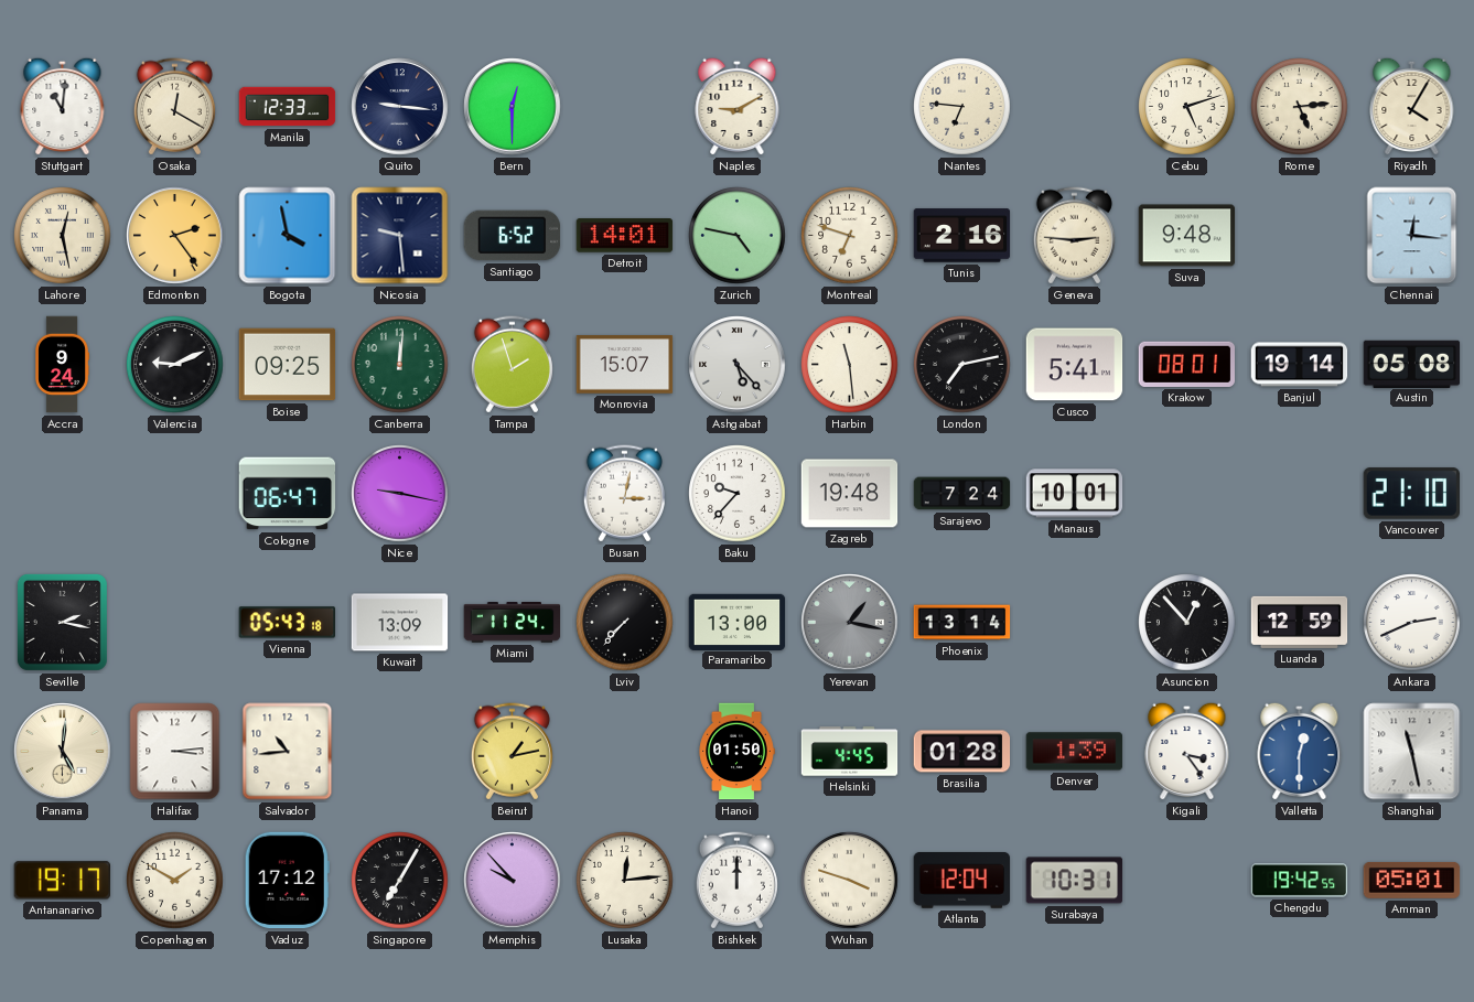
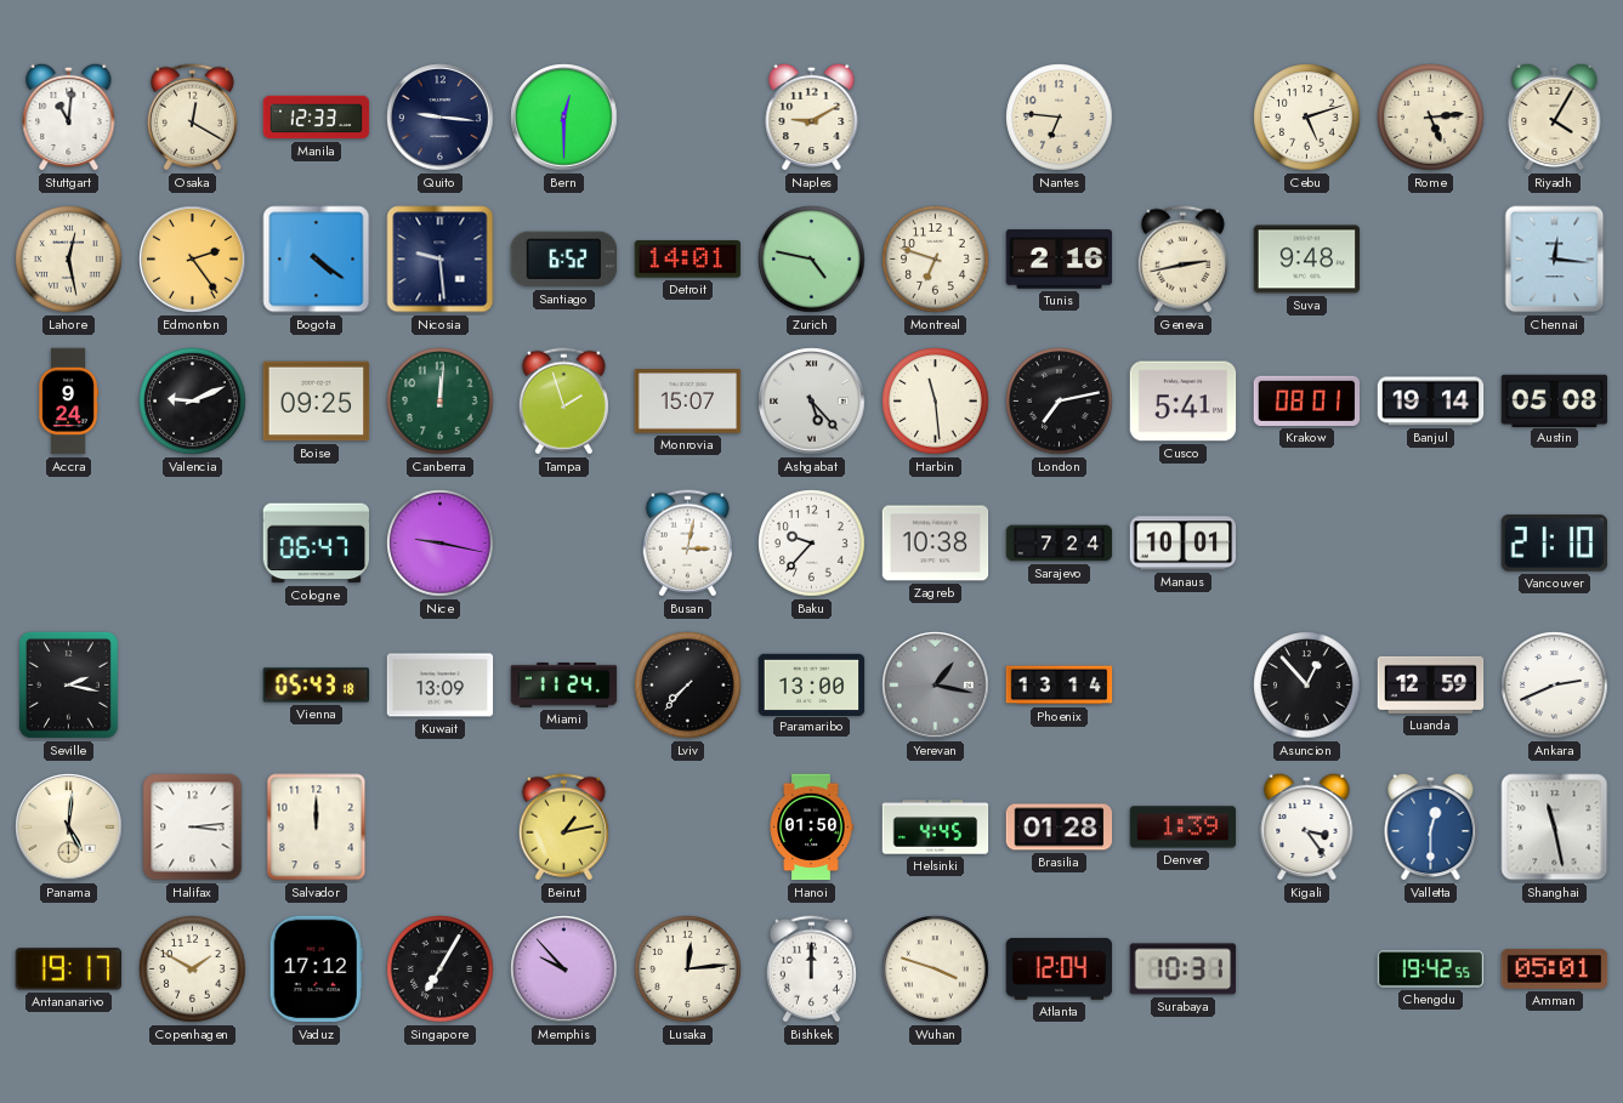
Bogota: 3:58 -> 4:21 (317, 260)
Geneva: 2:46 -> 2:43 (1182, 260)
Zagreb: 19:48 -> 10:38 (936, 544)
Salvador: 10:44 -> 12:00 (317, 828)
